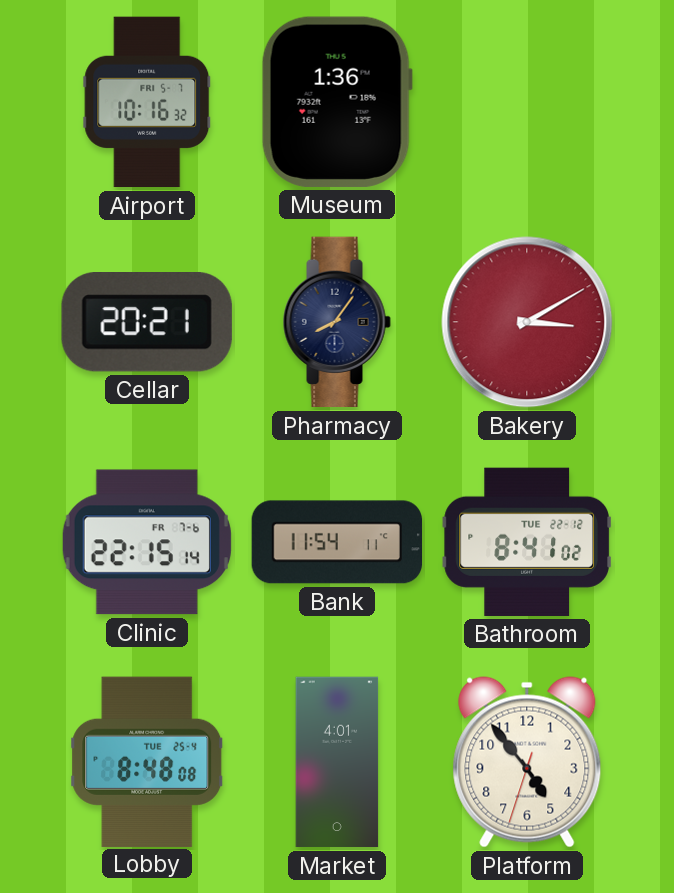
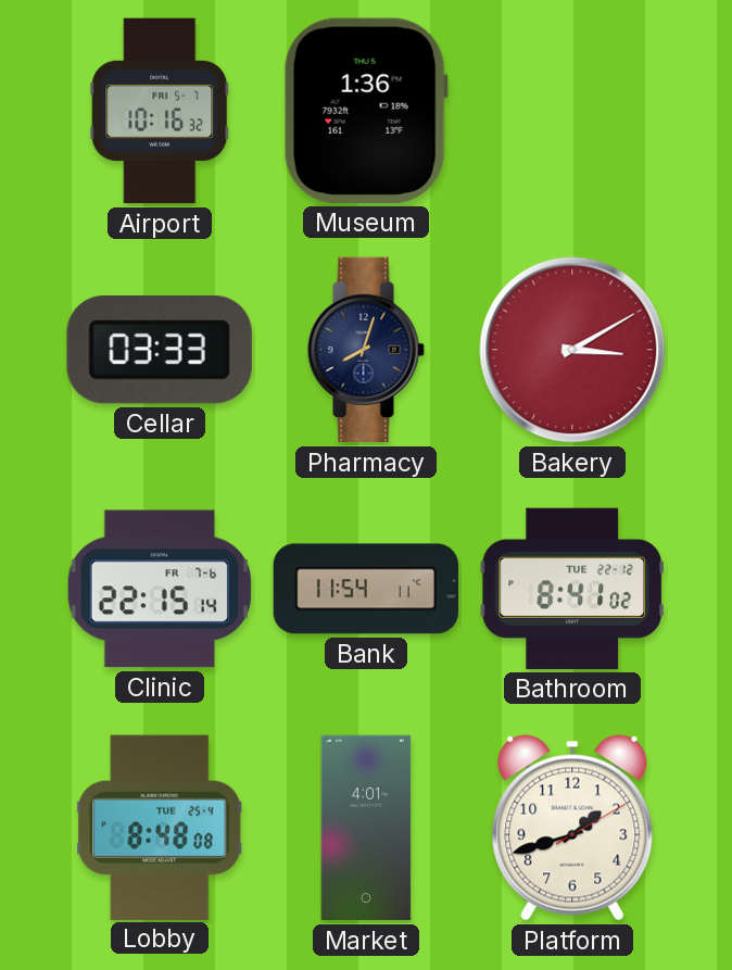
Cellar: 20:21 -> 03:33 (160, 350)
Pharmacy: 8:06 -> 8:03 (366, 350)
Platform: 4:53 -> 1:42 (572, 828)
